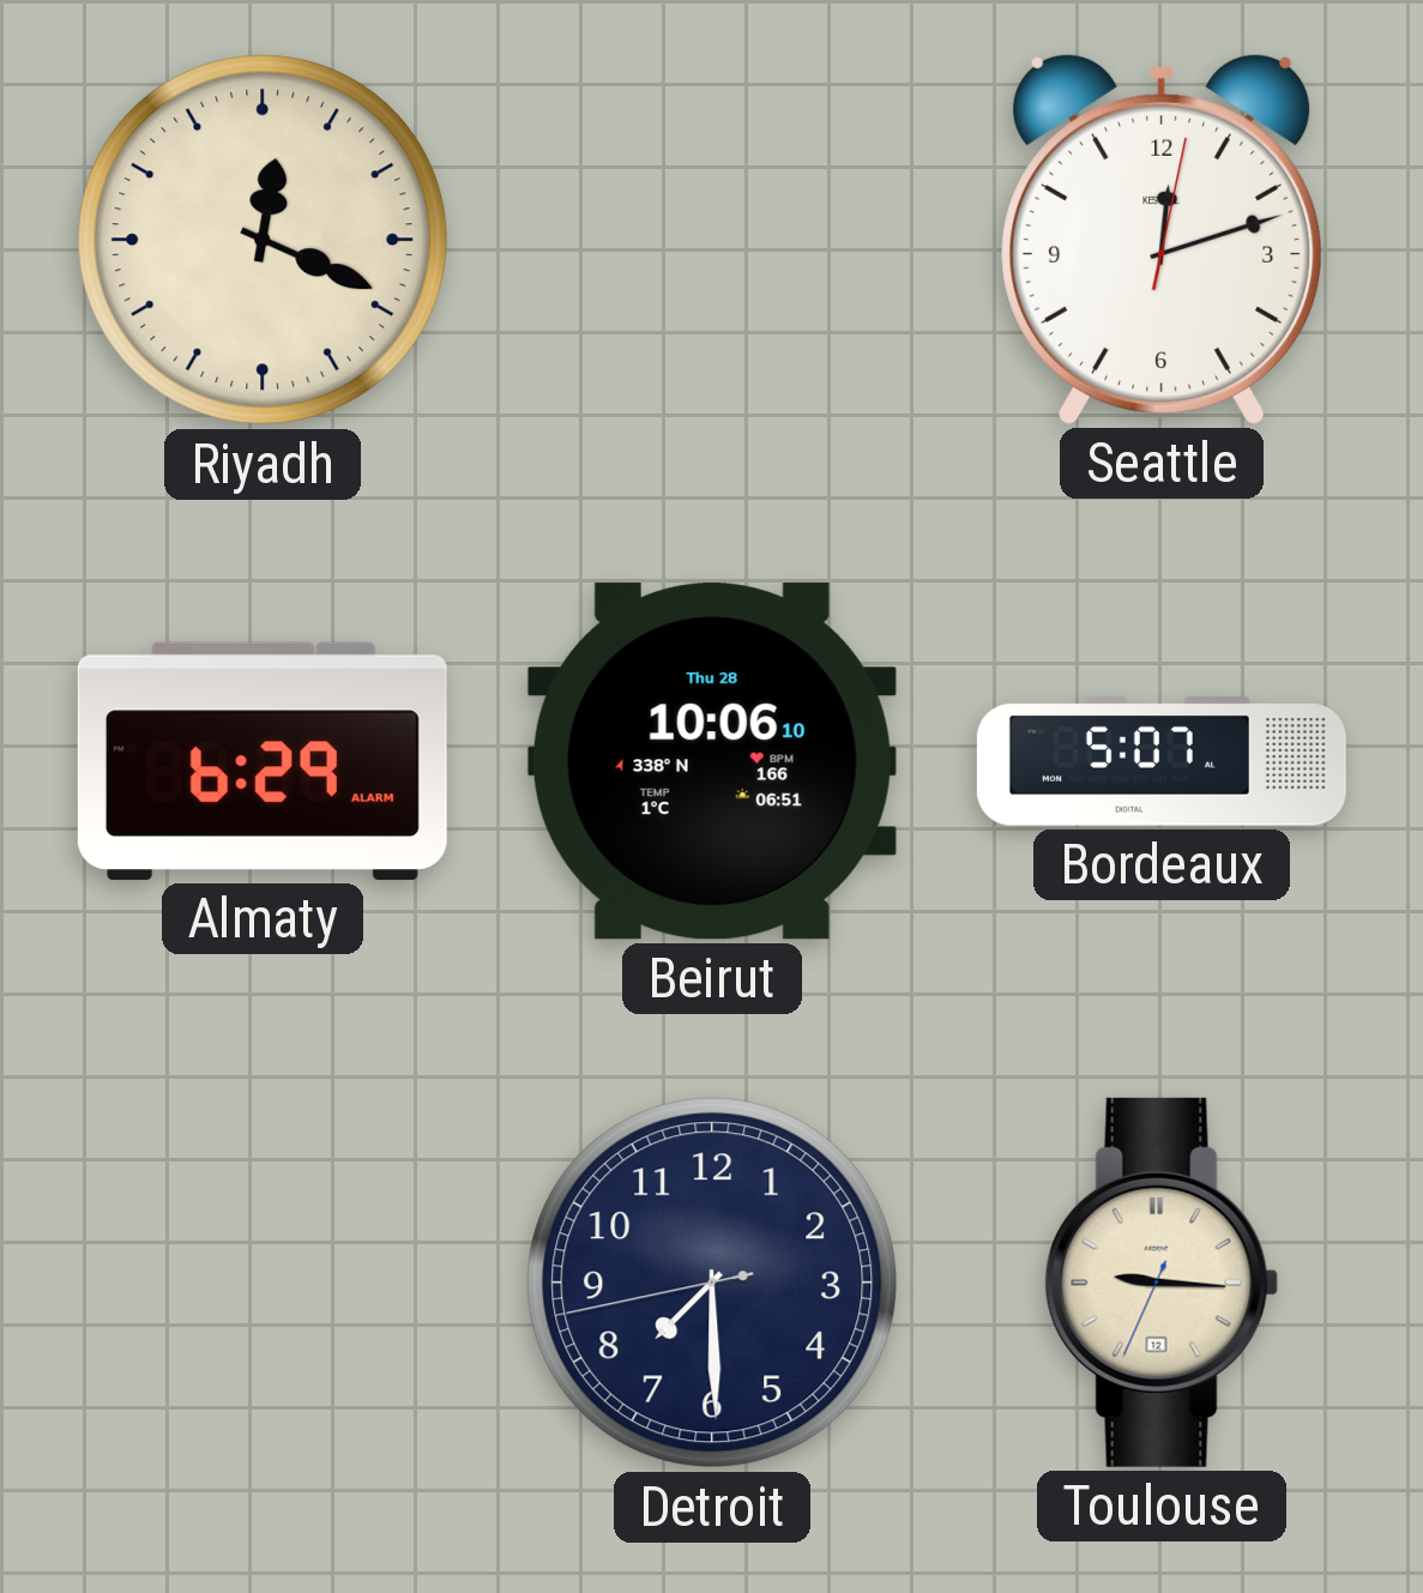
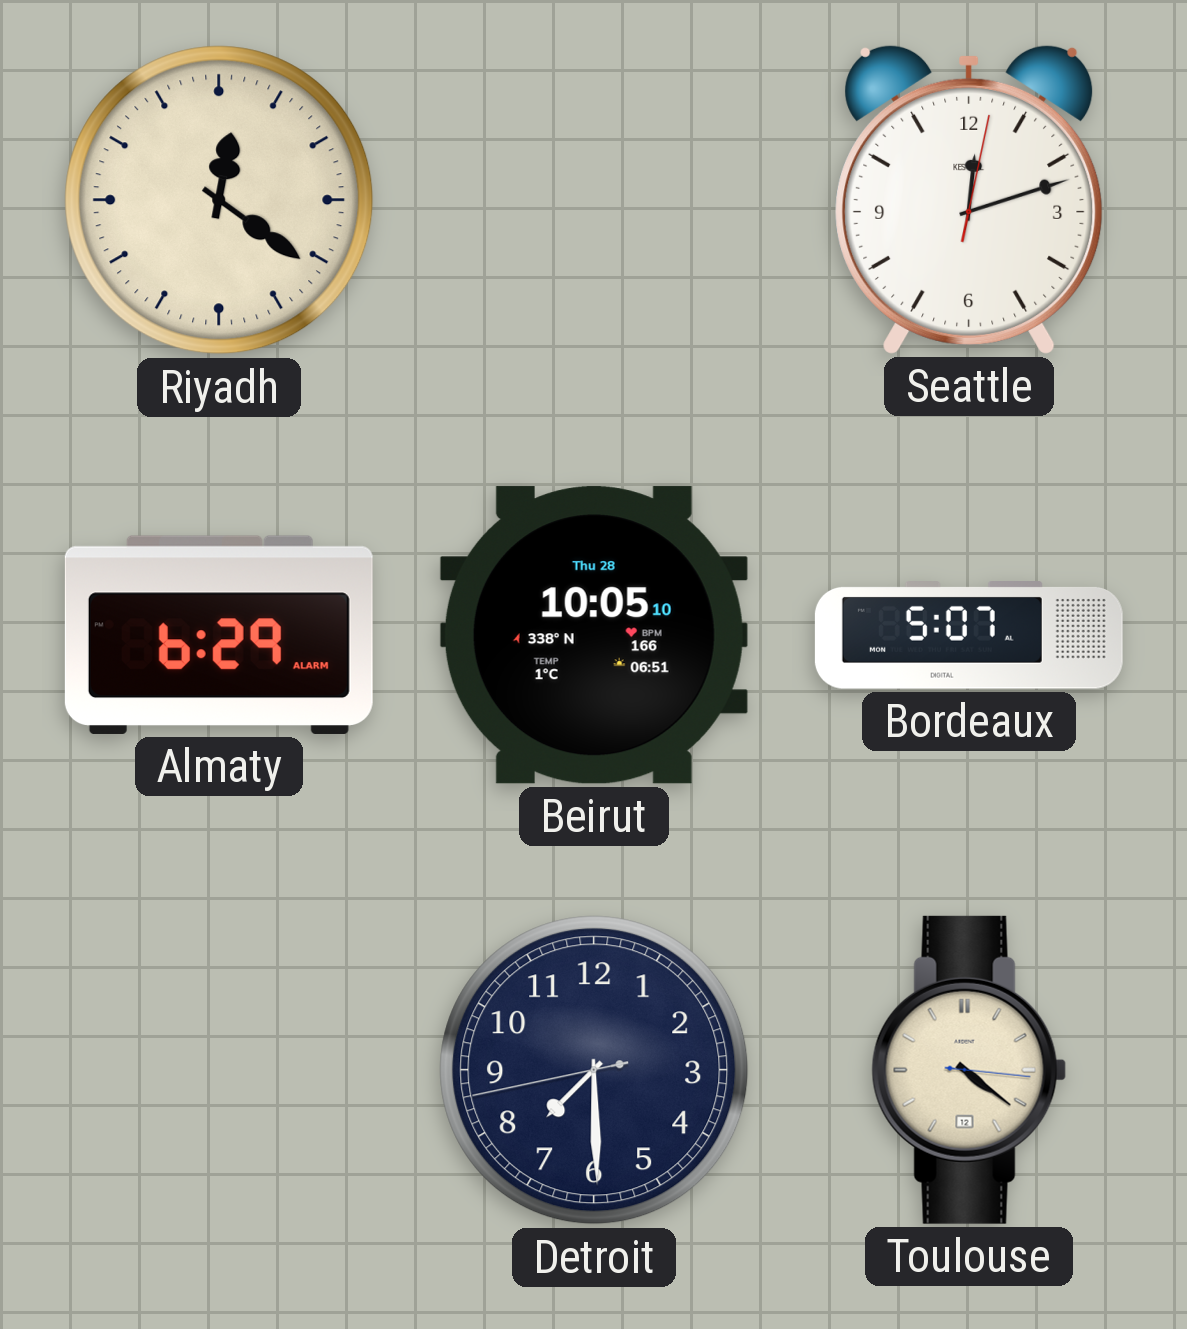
Riyadh: 12:19 -> 12:21 (219, 200)
Beirut: 10:06 -> 10:05 (594, 635)
Toulouse: 9:15 -> 4:21 (969, 1070)
